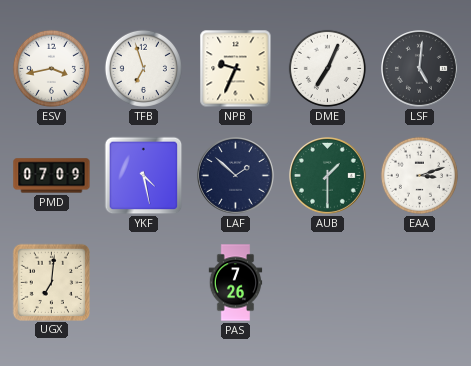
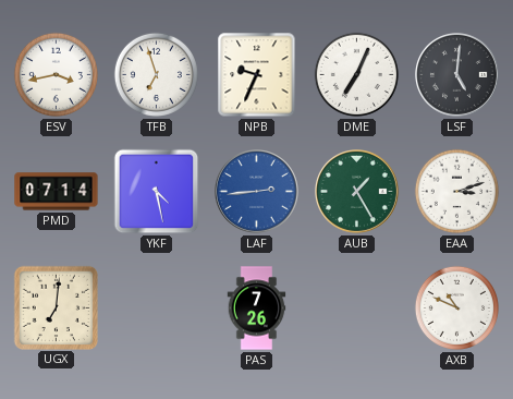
PMD: 07:09 -> 07:14 (57, 192)
LAF: 1:52 -> 2:44 (257, 192)
LAF dial: navy -> blue (257, 192)
AUB: 1:30 -> 1:25 (357, 192)
AXB: none -> 10:49 (456, 307)
